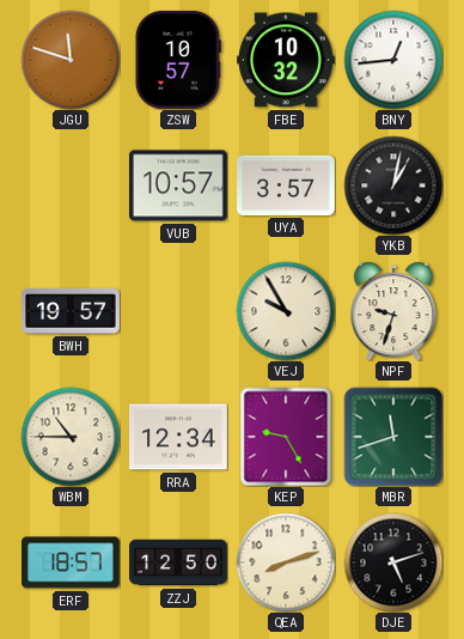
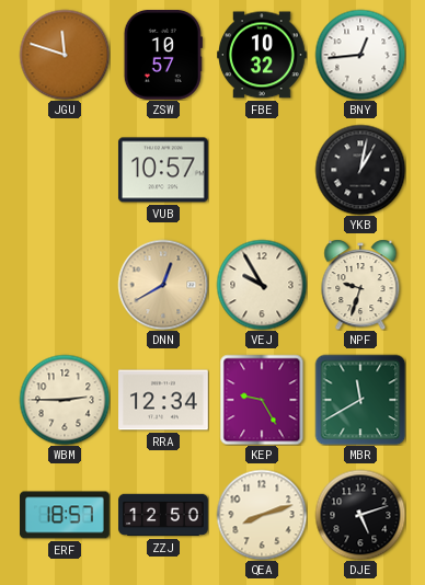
UYA: 3:57 -> none (287, 185)
BWH: 19:57 -> none (71, 312)
DNN: none -> 12:40 (163, 285)
WBM: 10:45 -> 2:45 (65, 400)
MBR: 11:42 -> 11:40 (360, 400)
